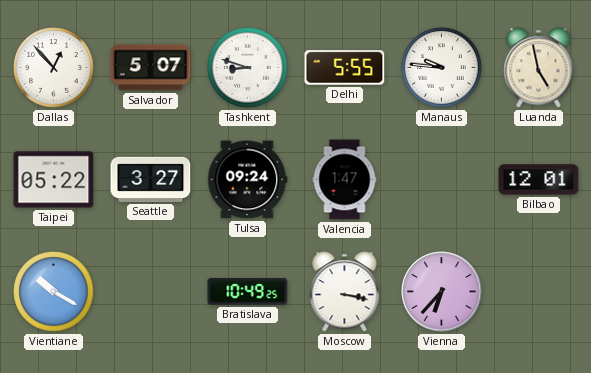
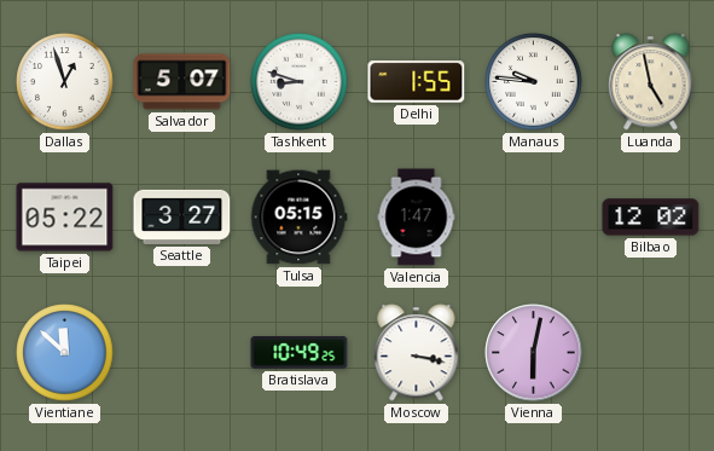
Dallas: 12:53 -> 12:57 (65, 82)
Delhi: 5:55 -> 1:55 (417, 82)
Tulsa: 09:24 -> 05:15 (300, 218)
Bilbao: 12:01 -> 12:02 (651, 218)
Vientiane: 10:20 -> 11:52 (65, 353)
Vienna: 6:37 -> 6:02 (534, 353)
